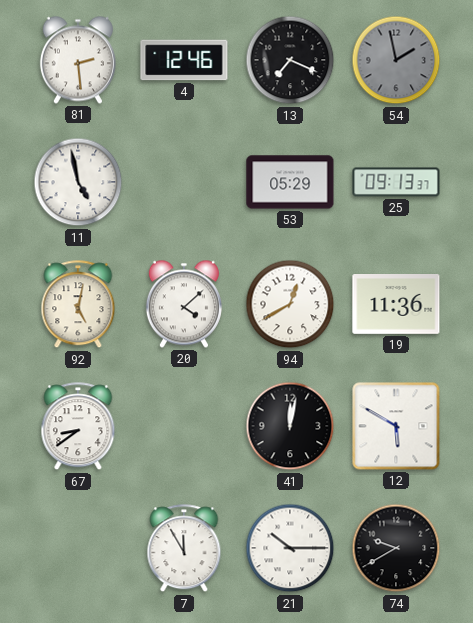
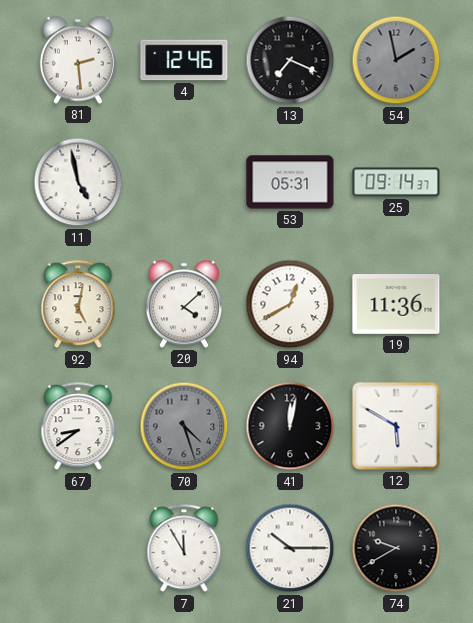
53: 05:29 -> 05:31 (290, 182)
25: 09:13 -> 09:14 (396, 182)
70: none -> 4:27 (184, 426)
